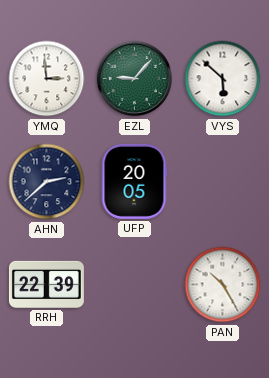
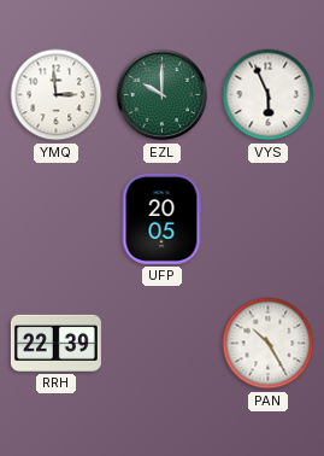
EZL: 9:07 -> 10:00 (163, 95)
VYS: 5:52 -> 5:56 (269, 95)
AHN: 2:38 -> none (47, 182)
